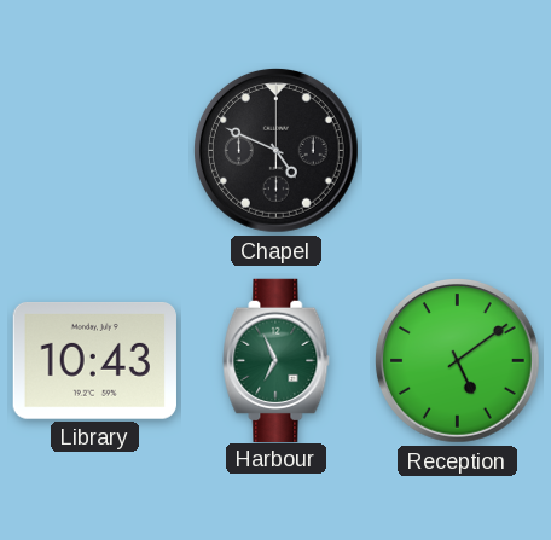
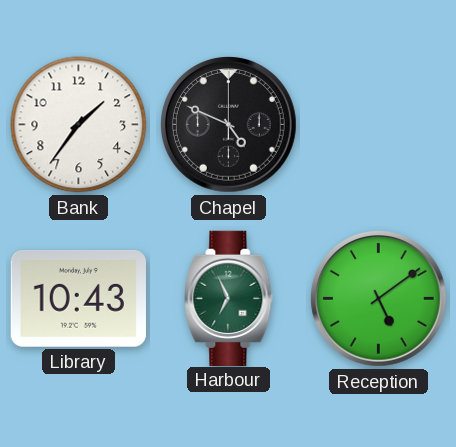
Bank: none -> 1:36 (79, 125)
